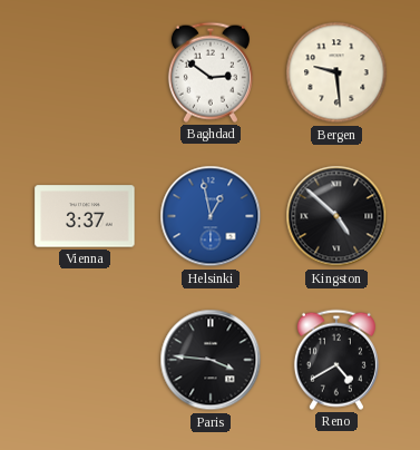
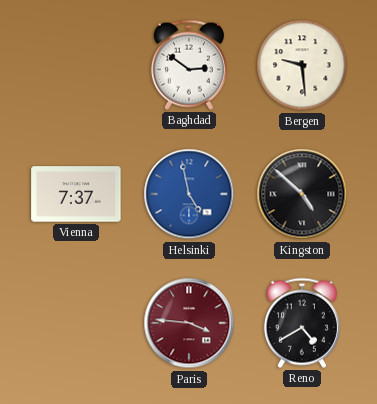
Vienna: 3:37 -> 7:37 (76, 194)
Helsinki: 12:58 -> 4:58 (189, 194)
Paris dial: black -> burgundy (189, 323)
